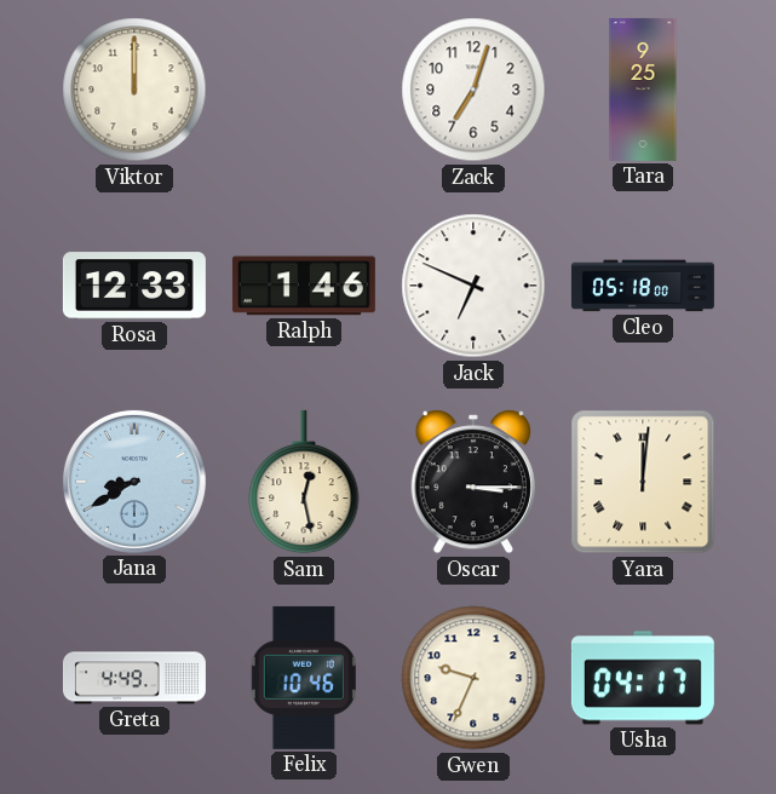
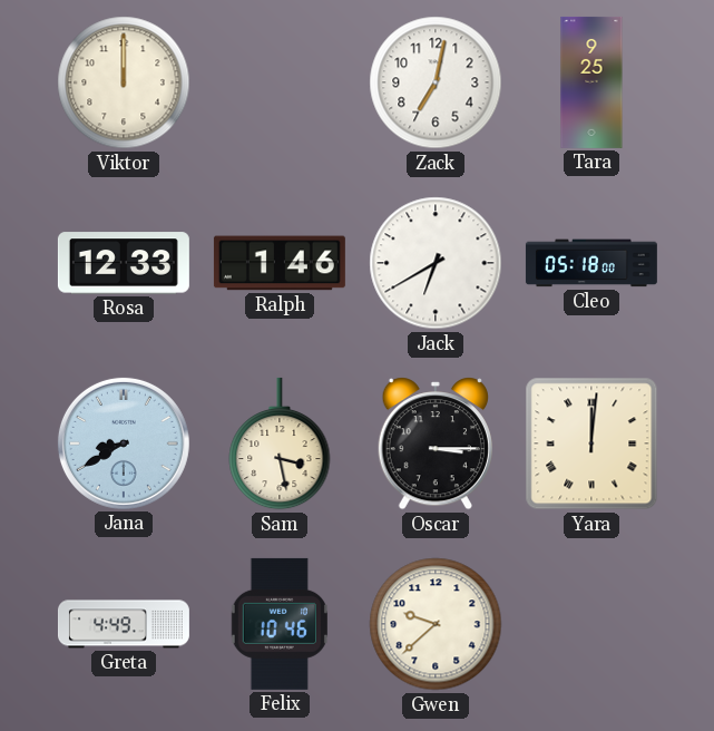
Zack: 7:03 -> 7:02 (436, 82)
Jack: 6:49 -> 6:40 (436, 263)
Sam: 12:28 -> 3:28 (280, 444)
Gwen: 9:34 -> 9:38 (436, 624)
Usha: 04:17 -> none (643, 678)
